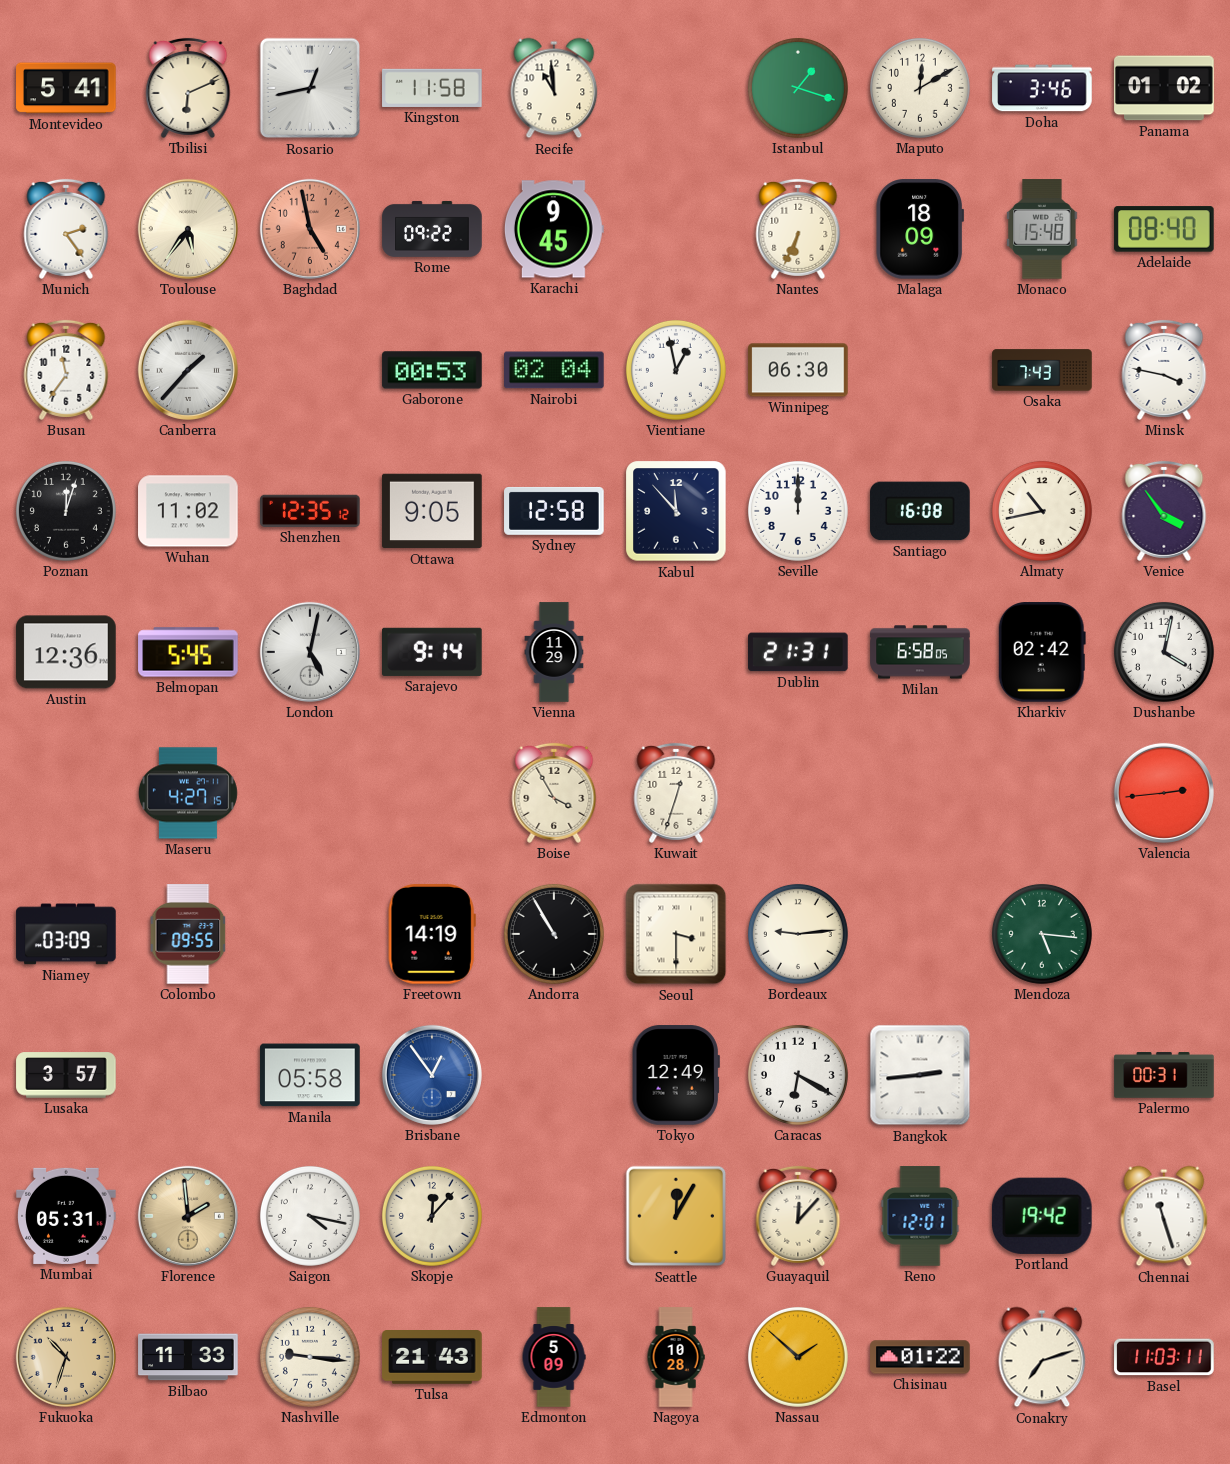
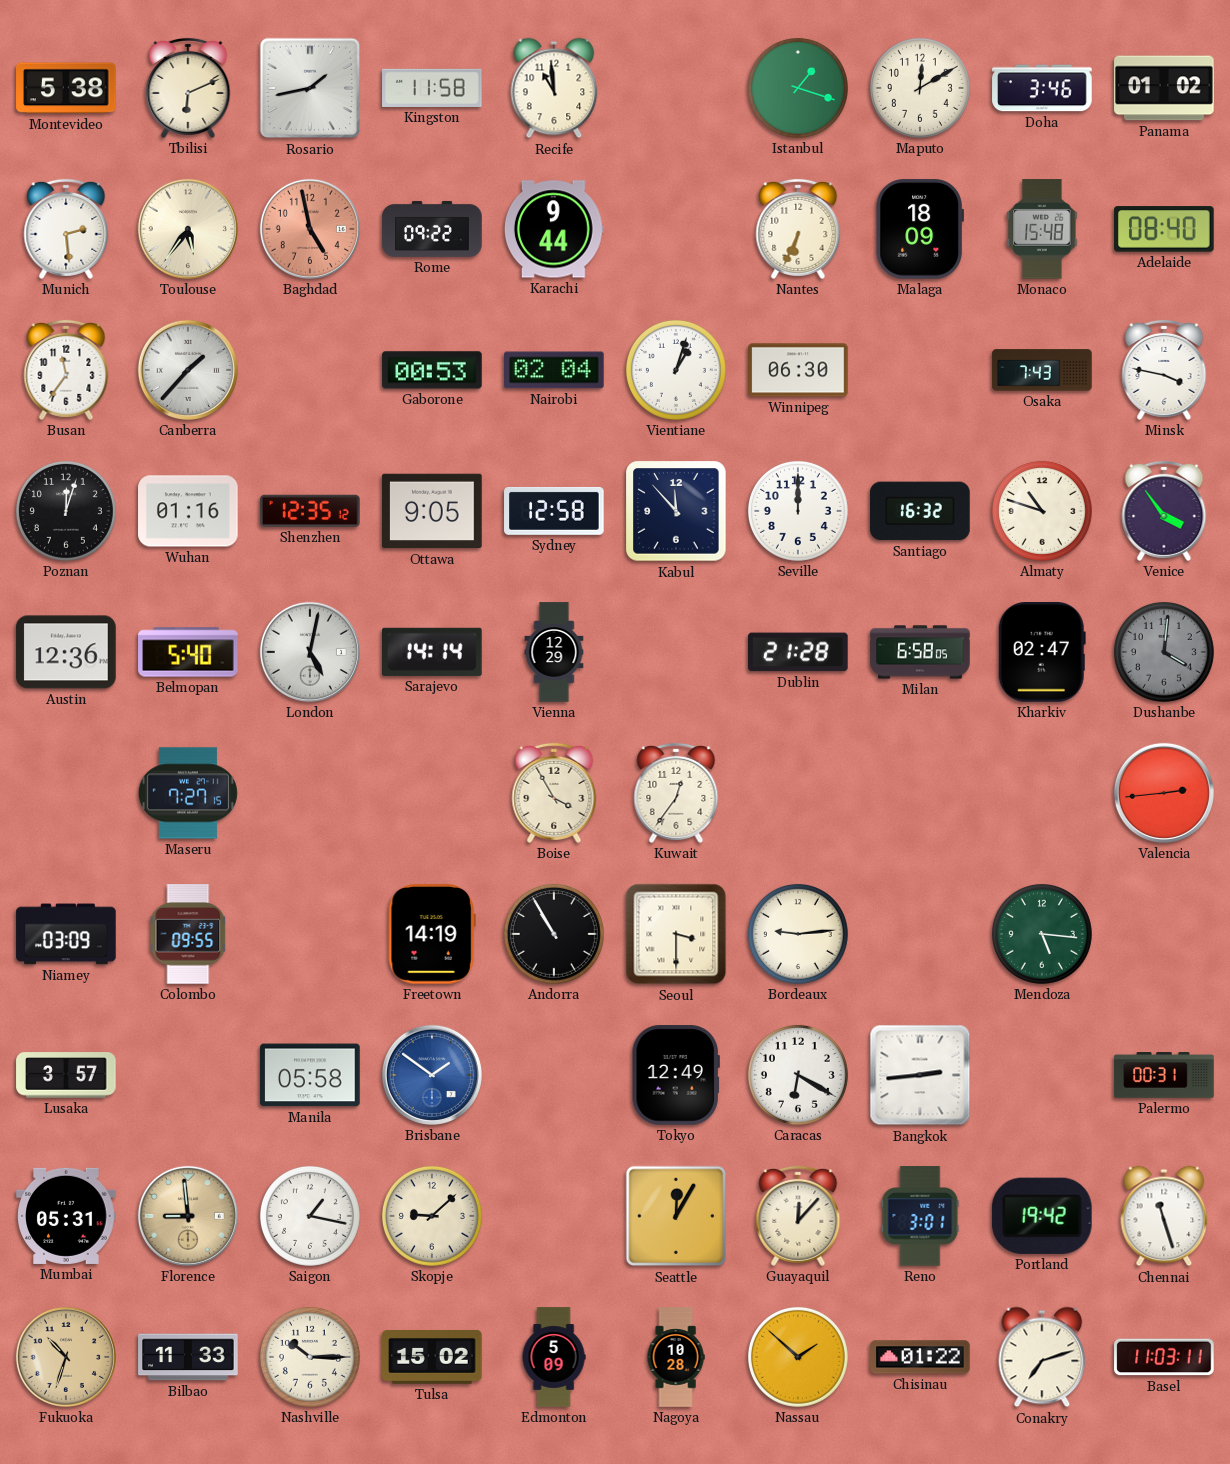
Montevideo: 5:41 -> 5:38 (66, 88)
Rosario: 12:43 -> 1:43 (310, 88)
Munich: 2:24 -> 2:29 (66, 229)
Karachi: 9:45 -> 9:44 (554, 229)
Vientiane: 12:58 -> 1:03 (676, 370)
Wuhan: 11:02 -> 01:16 (188, 511)
Santiago: 16:08 -> 16:32 (920, 511)
Almaty: 10:43 -> 10:48 (1042, 511)
Belmopan: 5:45 -> 5:40 (188, 652)
Sarajevo: 9:14 -> 14:14 (433, 652)
Vienna: 11:29 -> 12:29 (554, 652)
Dublin: 21:31 -> 21:28 (798, 652)
Kharkiv: 02:42 -> 02:47 (1042, 652)
Dushanbe: 4:02 -> 4:01 (1164, 652)
Dushanbe dial: white -> grey (1164, 652)
Maseru: 4:27 -> 7:27 (188, 793)
Kuwait: 12:33 -> 12:36 (676, 793)
Brisbane: 12:54 -> 1:51 (432, 1075)
Florence: 1:59 -> 8:59 (188, 1216)
Saigon: 4:17 -> 1:17 (310, 1216)
Skopje: 12:07 -> 9:08 (432, 1216)
Reno: 12:01 -> 3:01 (920, 1216)
Nashville: 9:16 -> 10:15 (310, 1357)
Tulsa: 21:43 -> 15:02 (432, 1358)
